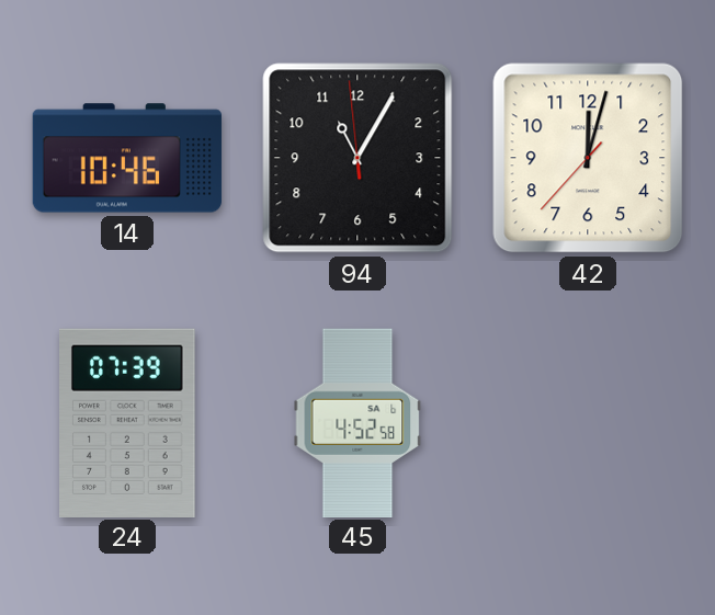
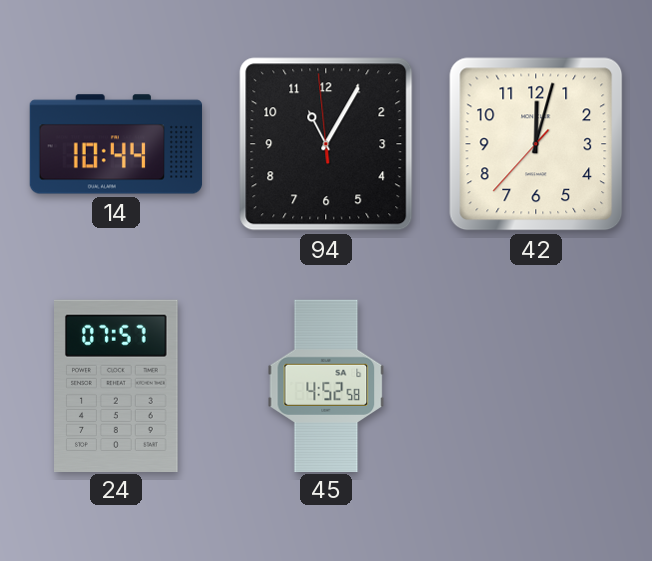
14: 10:46 -> 10:44 (116, 144)
24: 07:39 -> 07:57 (117, 385)
